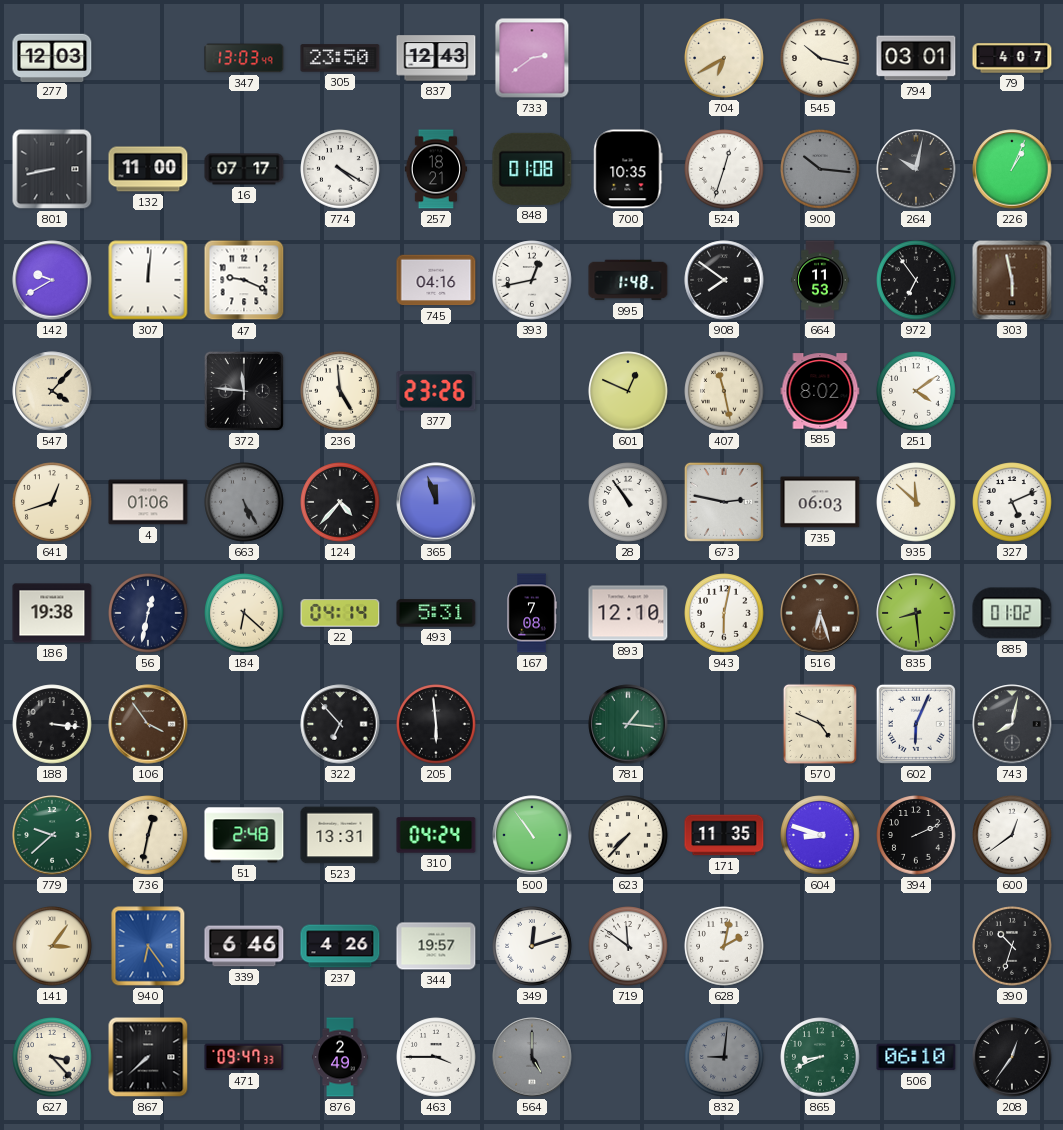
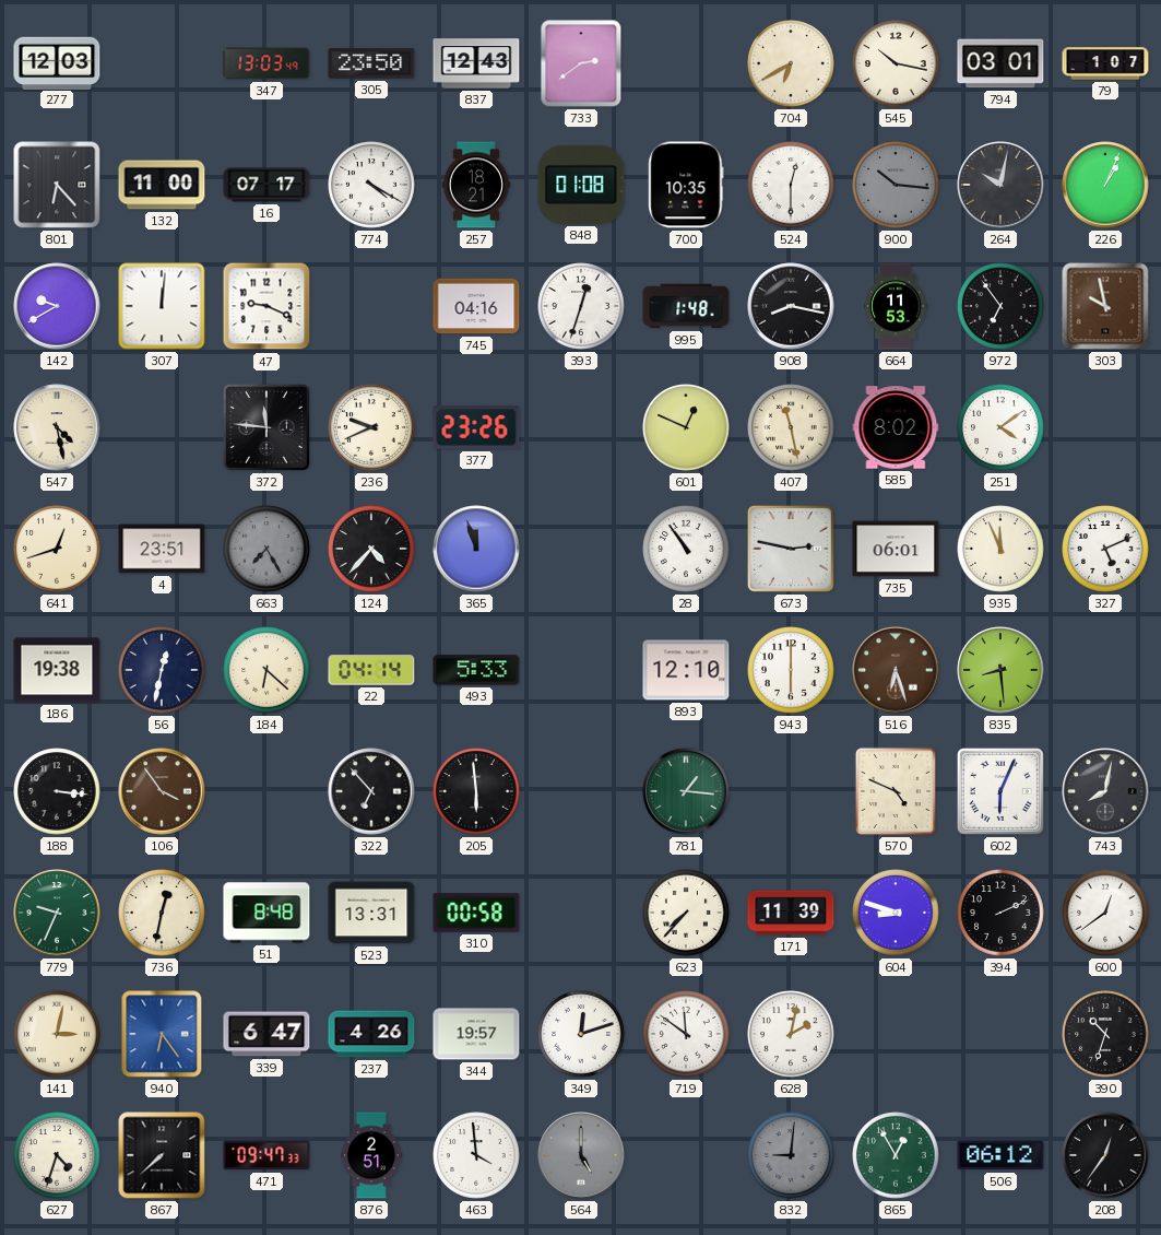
79: 4:07 -> 1:07 (1105, 63)
801: 8:43 -> 6:23 (57, 185)
524: 12:33 -> 12:30 (791, 185)
393: 12:43 -> 12:33 (581, 306)
908: 7:51 -> 8:17 (791, 306)
303: 5:58 -> 9:58 (1105, 306)
547: 4:07 -> 4:28 (57, 427)
236: 4:59 -> 9:41 (371, 427)
4: 01:06 -> 23:51 (162, 549)
663: 5:25 -> 7:25 (266, 549)
735: 06:03 -> 06:01 (896, 549)
935: 11:52 -> 11:56 (1000, 549)
493: 5:31 -> 5:33 (476, 670)
167: 7:08 -> none (532, 613)
943: 6:02 -> 6:00 (791, 670)
885: 01:02 -> none (1012, 613)
779: 9:38 -> 9:34 (57, 913)
51: 2:48 -> 8:48 (266, 913)
310: 04:24 -> 00:58 (476, 913)
500: 10:54 -> none (532, 835)
171: 11:35 -> 11:39 (791, 913)
141: 3:06 -> 3:02 (57, 1034)
339: 6:46 -> 6:47 (266, 1034)
627: 3:23 -> 4:33 (57, 1155)
876: 2:49 -> 2:51 (371, 1155)
463: 3:45 -> 3:59 (476, 1155)
865: 8:41 -> 12:55 (896, 1155)
506: 06:10 -> 06:12 (1000, 1155)
